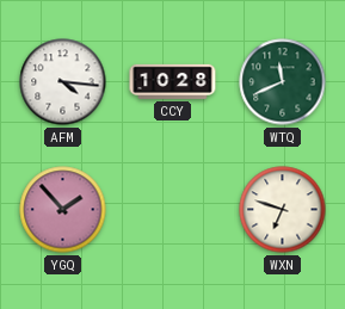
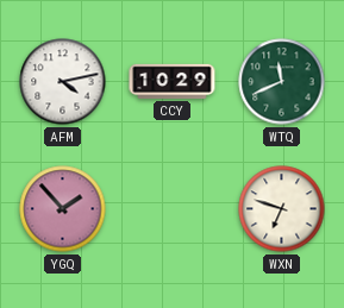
AFM: 4:16 -> 4:13 (63, 82)
CCY: 10:28 -> 10:29 (173, 81)
